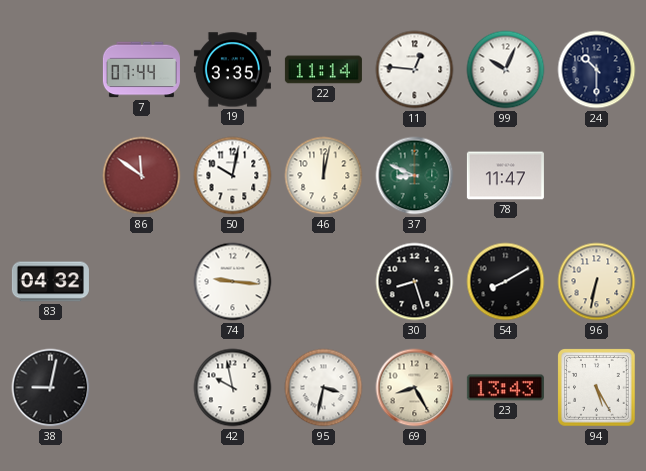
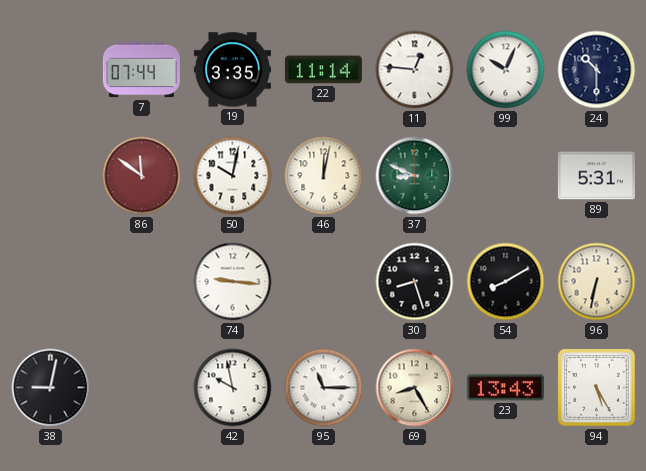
78: 11:47 -> none (505, 176)
89: none -> 5:31 (596, 176)
83: 04:32 -> none (50, 282)
95: 3:32 -> 11:15 (324, 388)
